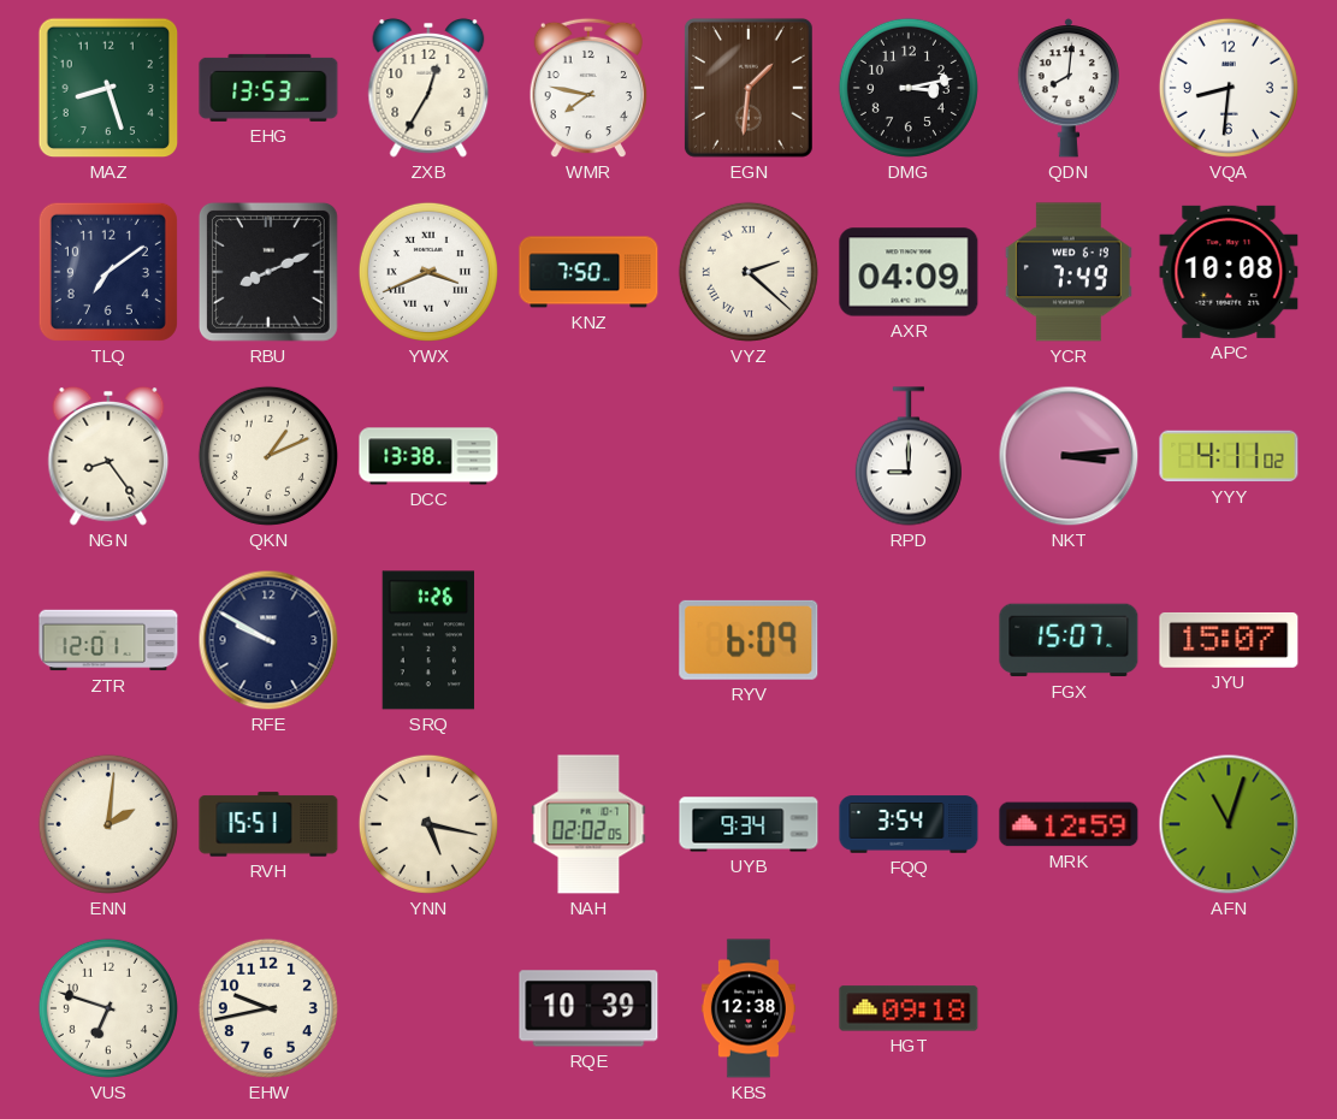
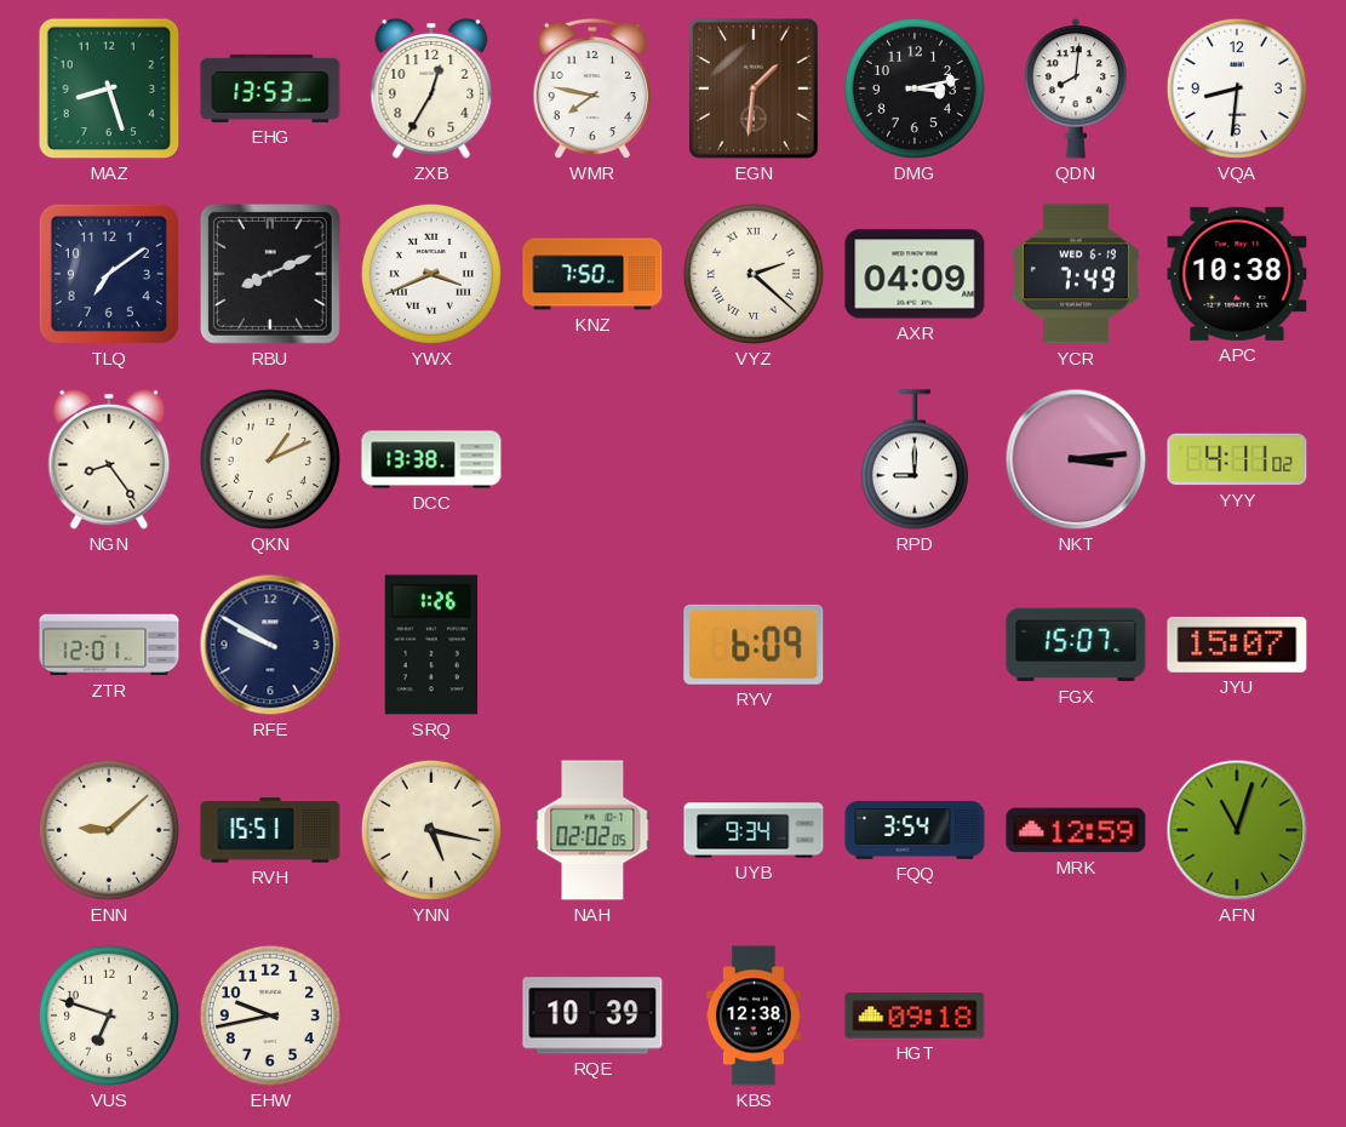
APC: 10:08 -> 10:38 (1237, 274)
ENN: 2:01 -> 9:08 (109, 830)
